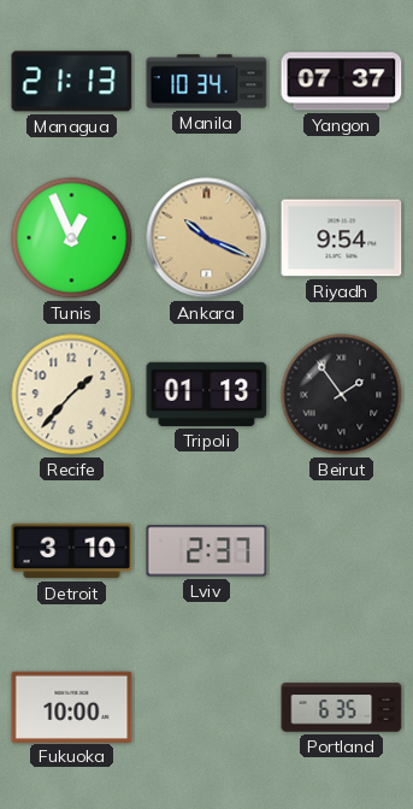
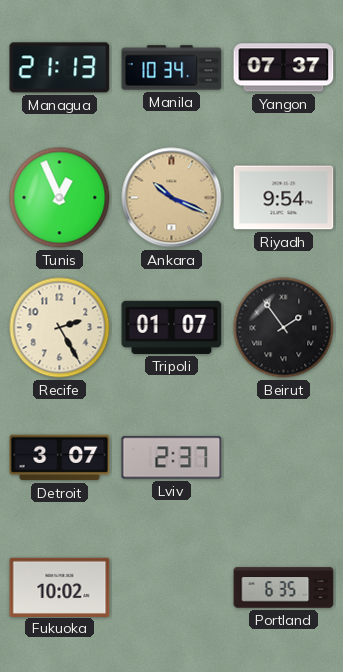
Recife: 1:37 -> 2:25 (60, 328)
Tripoli: 01:13 -> 01:07 (172, 327)
Detroit: 3:10 -> 3:07 (60, 458)
Fukuoka: 10:00 -> 10:02 (60, 587)
